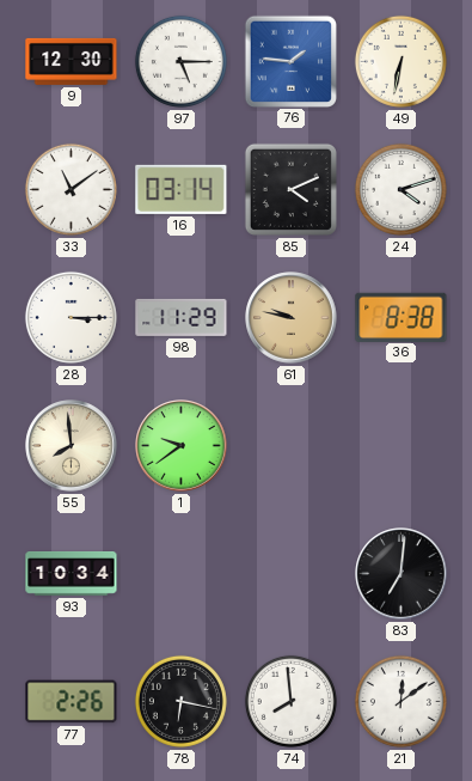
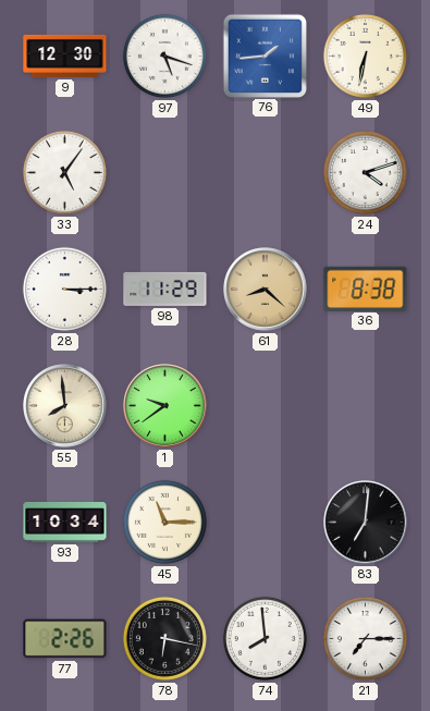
97: 5:15 -> 5:18 (164, 56)
76: 1:46 -> 1:44 (265, 56)
33: 11:09 -> 5:06 (64, 172)
16: 03:14 -> none (182, 189)
85: 4:11 -> none (290, 189)
61: 9:47 -> 8:22 (266, 290)
45: none -> 11:15 (164, 522)
21: 12:09 -> 7:15 (365, 638)
